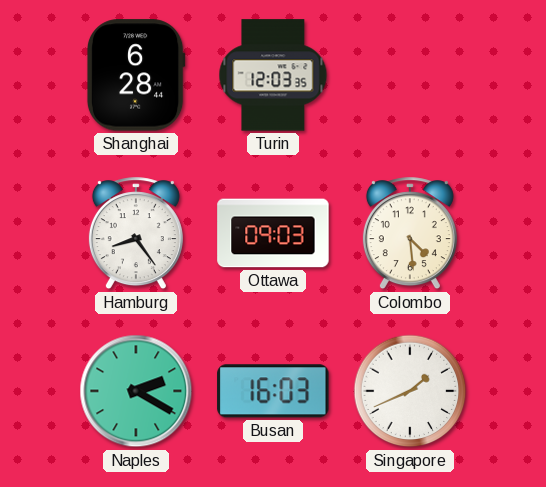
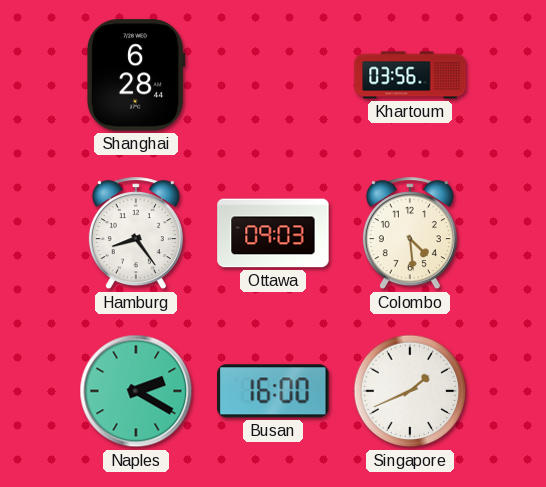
Turin: 12:03 -> none (273, 75)
Khartoum: none -> 03:56 (410, 75)
Busan: 16:03 -> 16:00 (273, 391)
